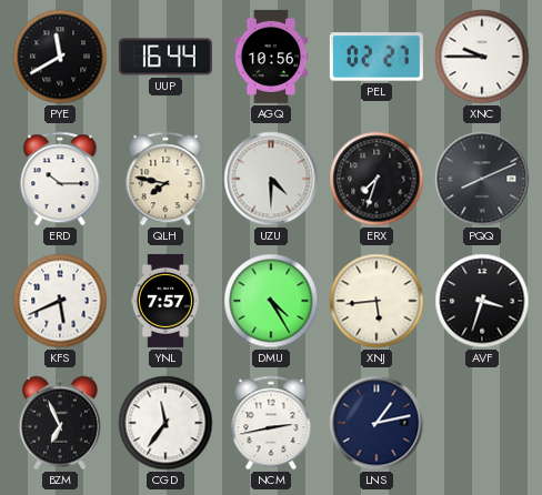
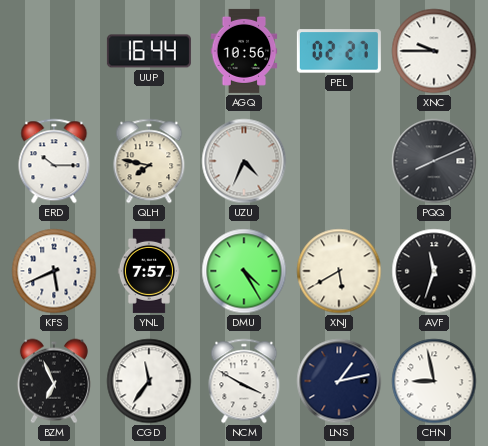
PYE: 11:40 -> none (60, 57)
UZU: 4:30 -> 4:34 (244, 161)
ERX: 7:33 -> none (377, 179)
XNJ: 5:44 -> 5:40 (339, 271)
AVF: 3:33 -> 11:33 (434, 271)
NCM: 2:43 -> 3:50 (244, 381)
CHN: none -> 8:58 (434, 381)
